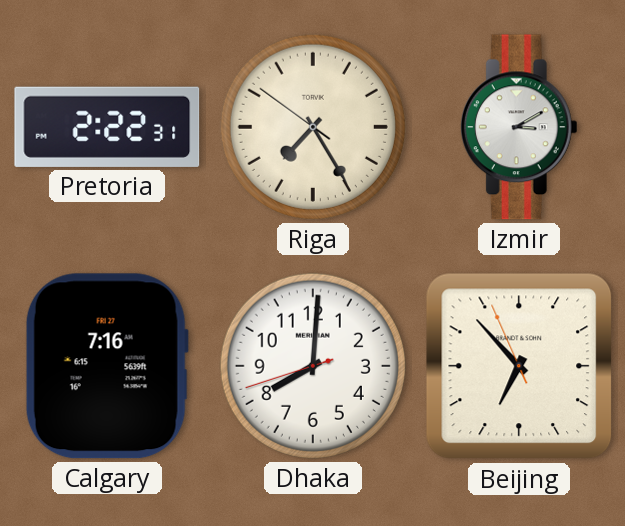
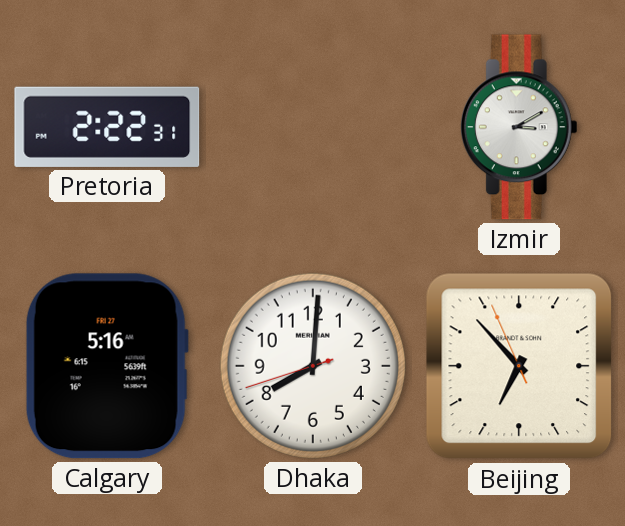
Riga: 7:24 -> none (313, 127)
Calgary: 7:16 -> 5:16 (107, 366)
